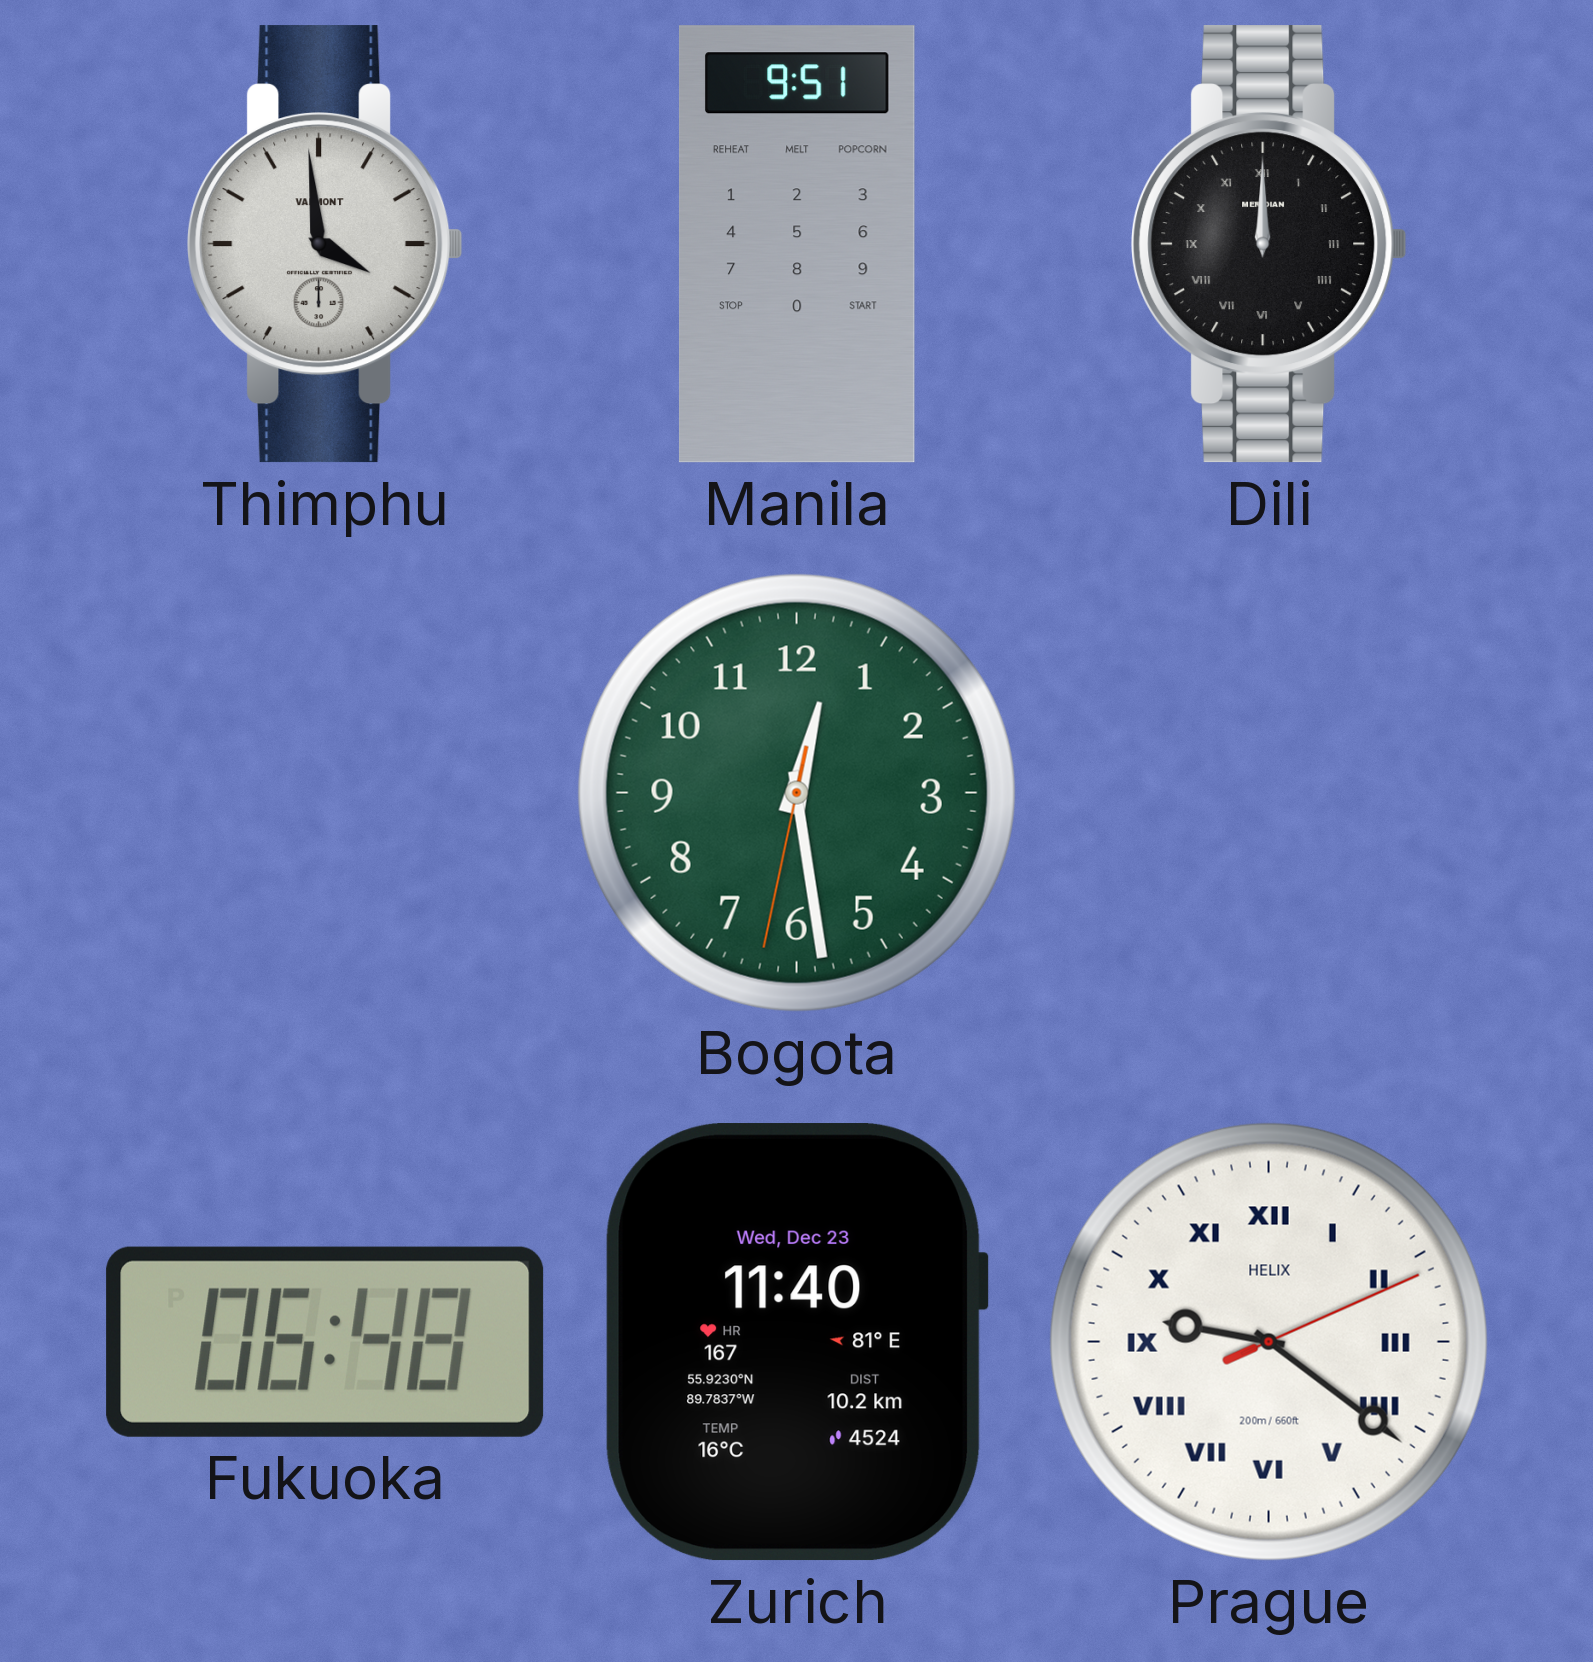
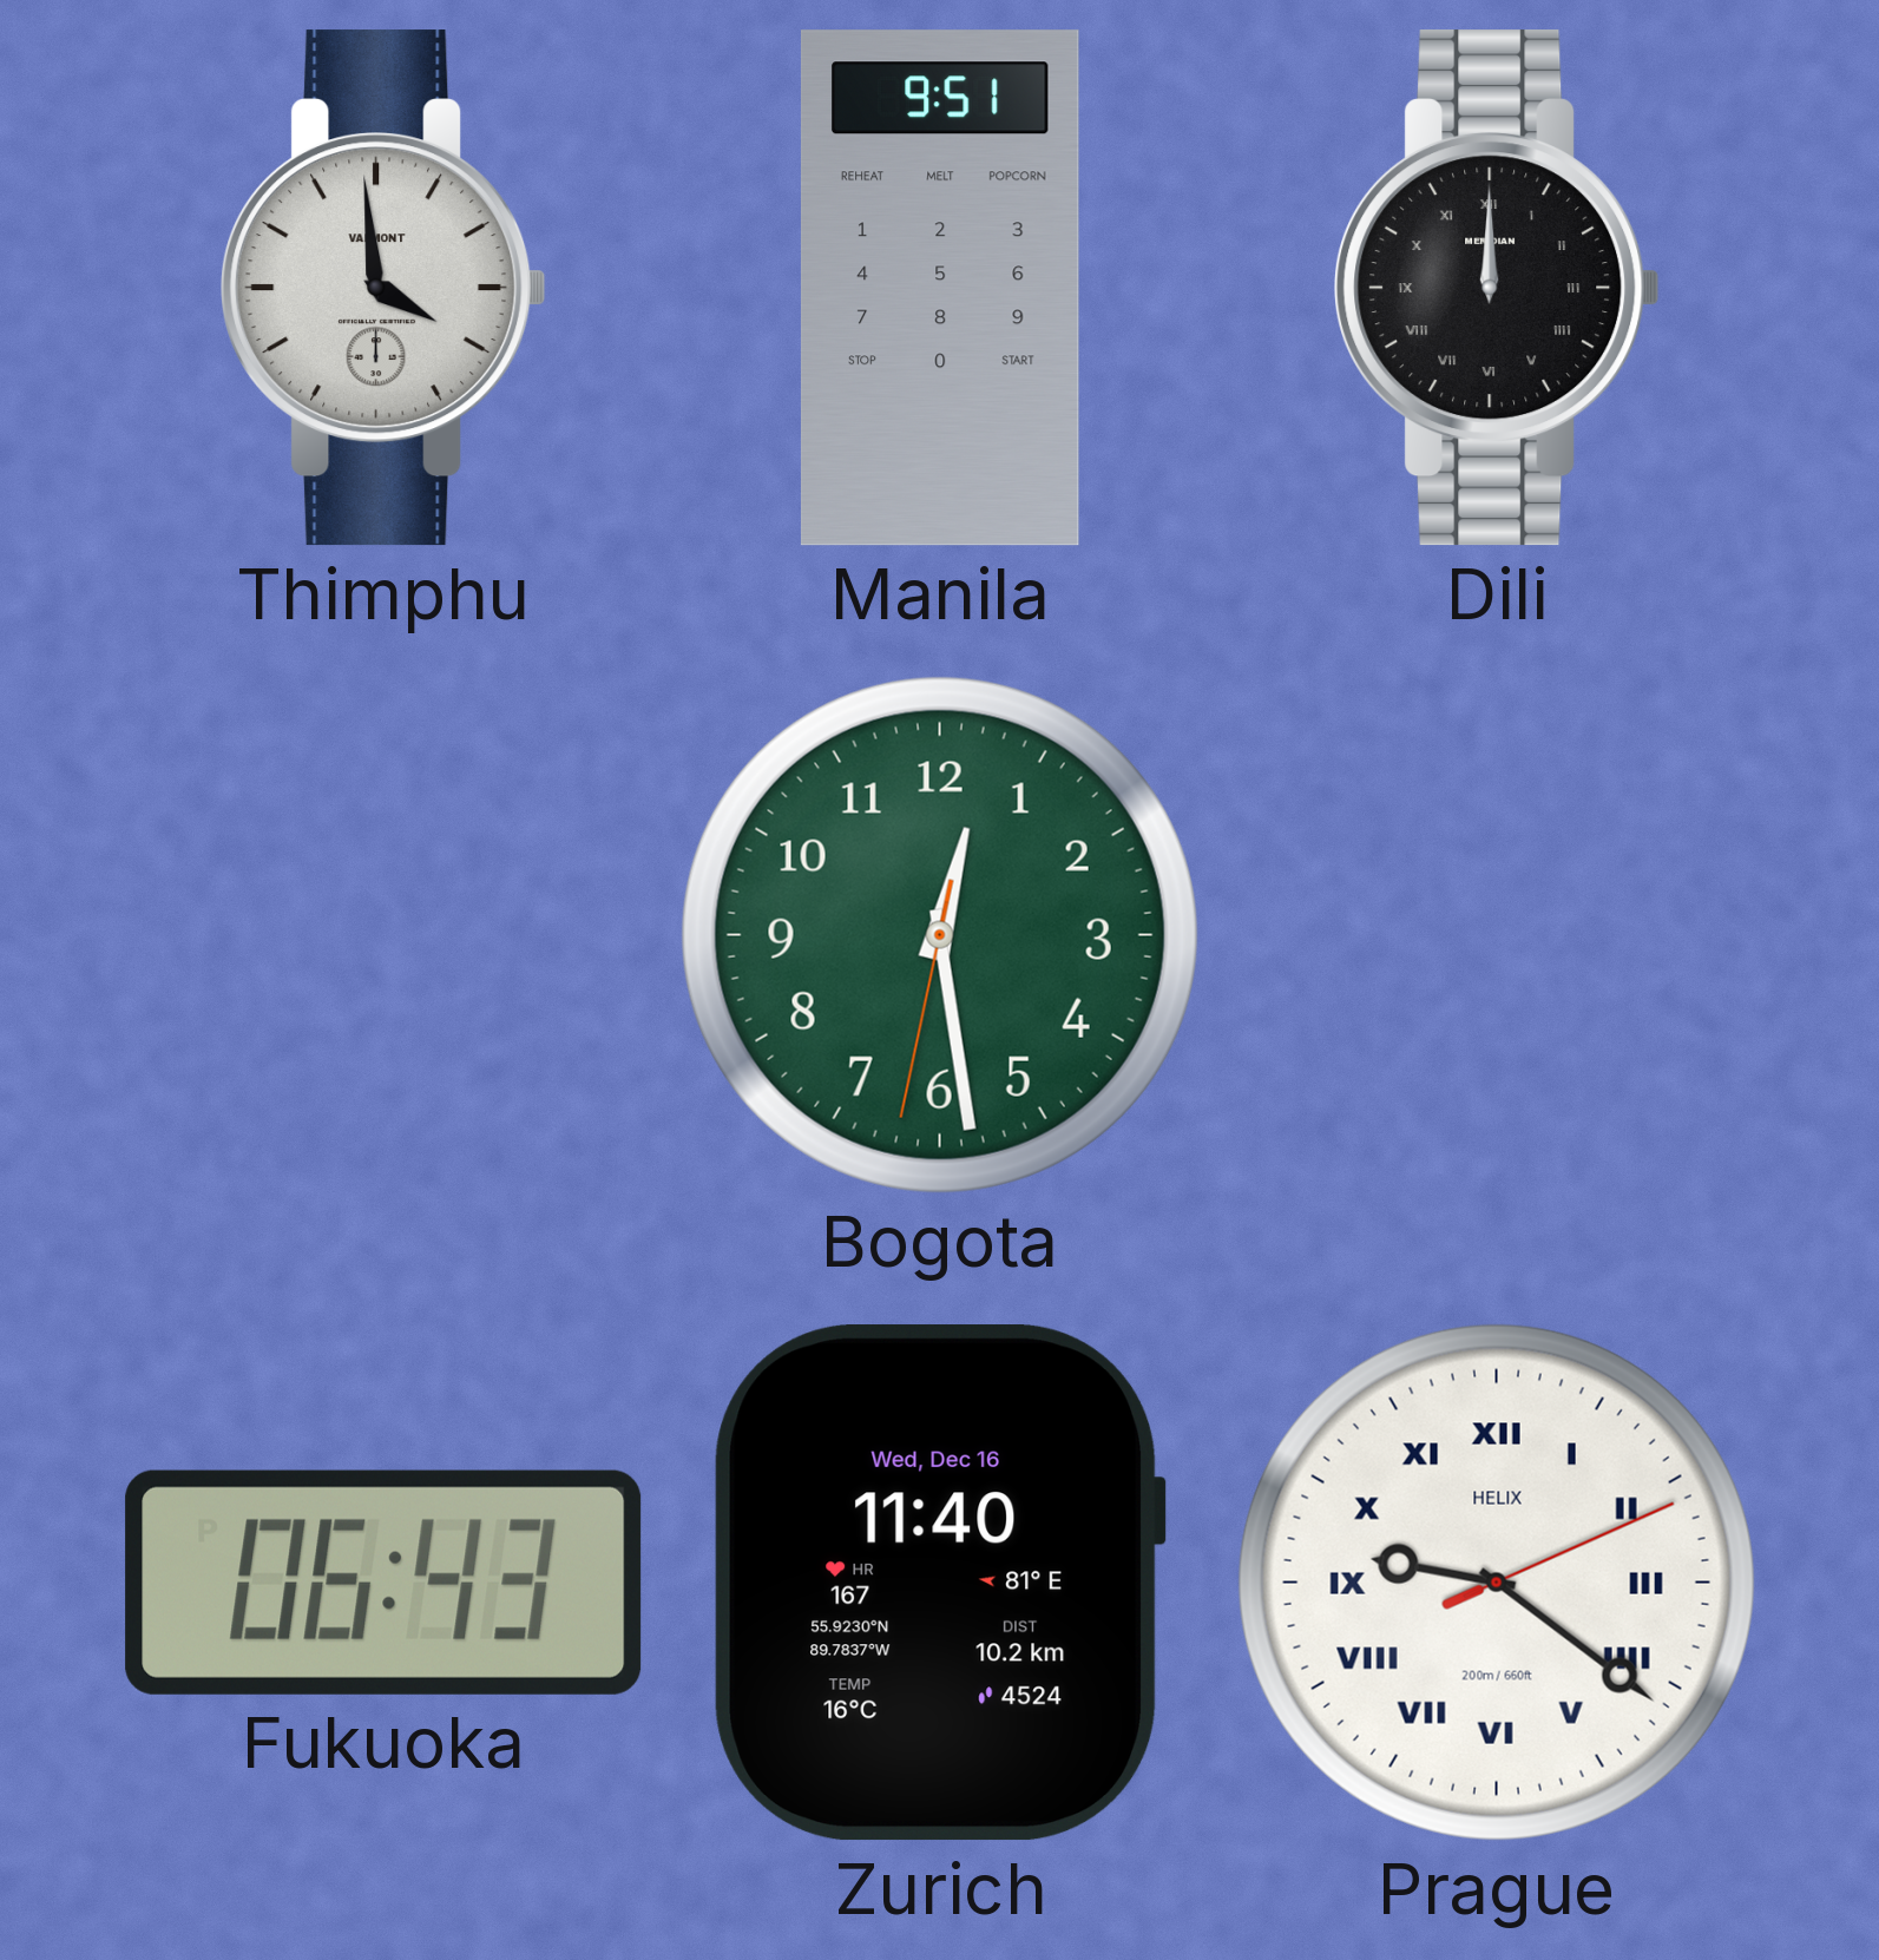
Fukuoka: 06:48 -> 06:43 (383, 1583)
Zurich date: Wed, Dec 23 -> Wed, Dec 16 (940, 1583)
